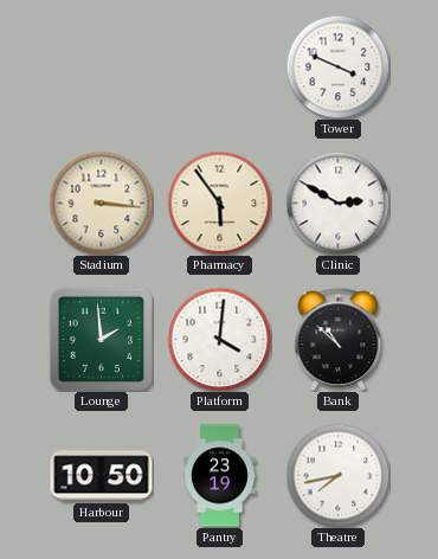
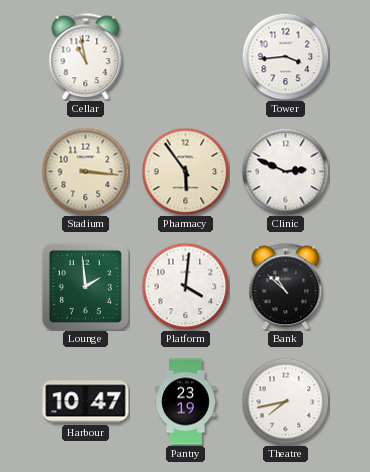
Cellar: none -> 10:58 (86, 56)
Tower: 3:49 -> 3:44 (285, 56)
Clinic: 2:50 -> 2:49 (285, 171)
Harbour: 10:50 -> 10:47 (86, 402)
